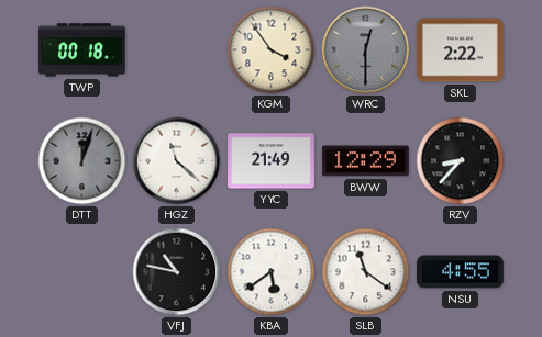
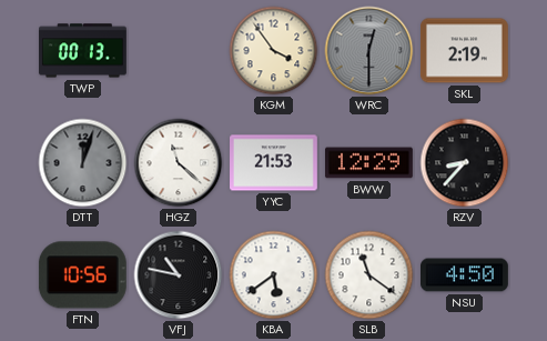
TWP: 00:18 -> 00:13 (83, 51)
SKL: 2:22 -> 2:19 (465, 51)
YYC: 21:49 -> 21:53 (274, 163)
FTN: none -> 10:56 (82, 275)
NSU: 4:55 -> 4:50 (465, 275)
